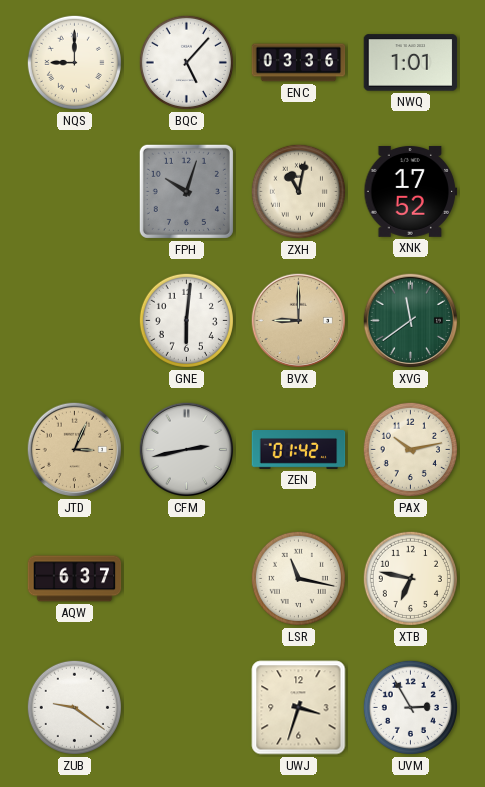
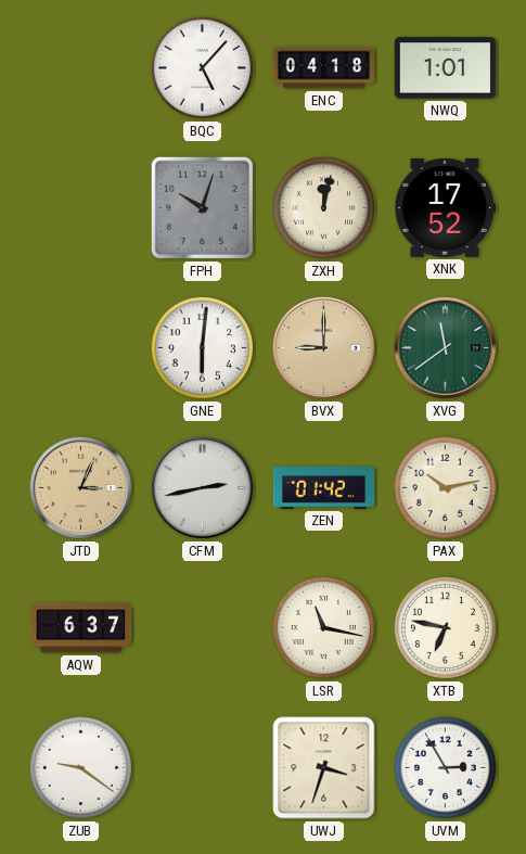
NQS: 9:00 -> none (74, 62)
ENC: 03:36 -> 04:18 (324, 68)
ZXH: 11:02 -> 12:02 (323, 207)
